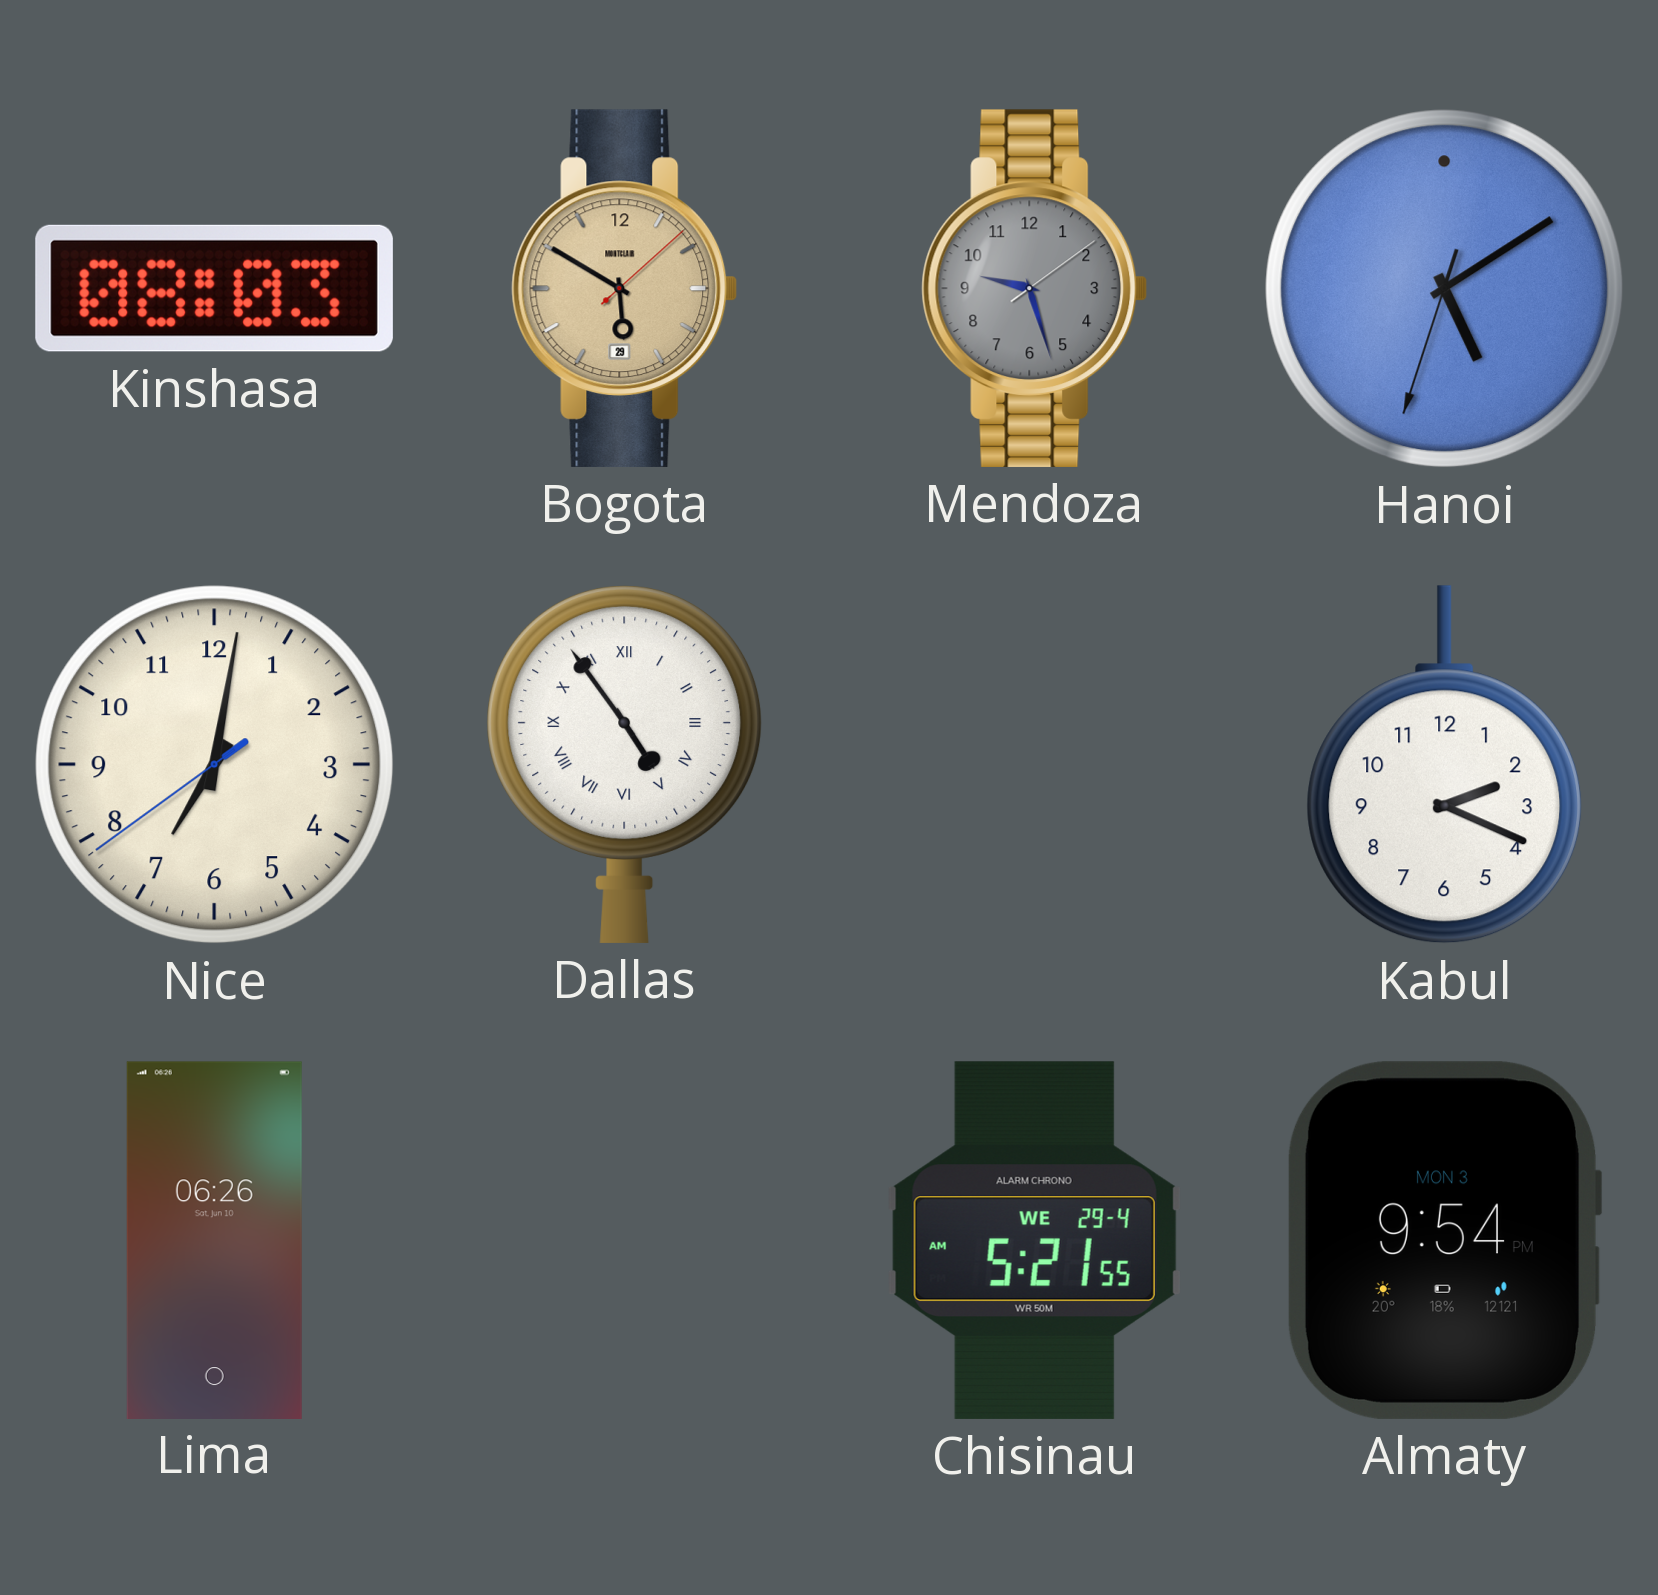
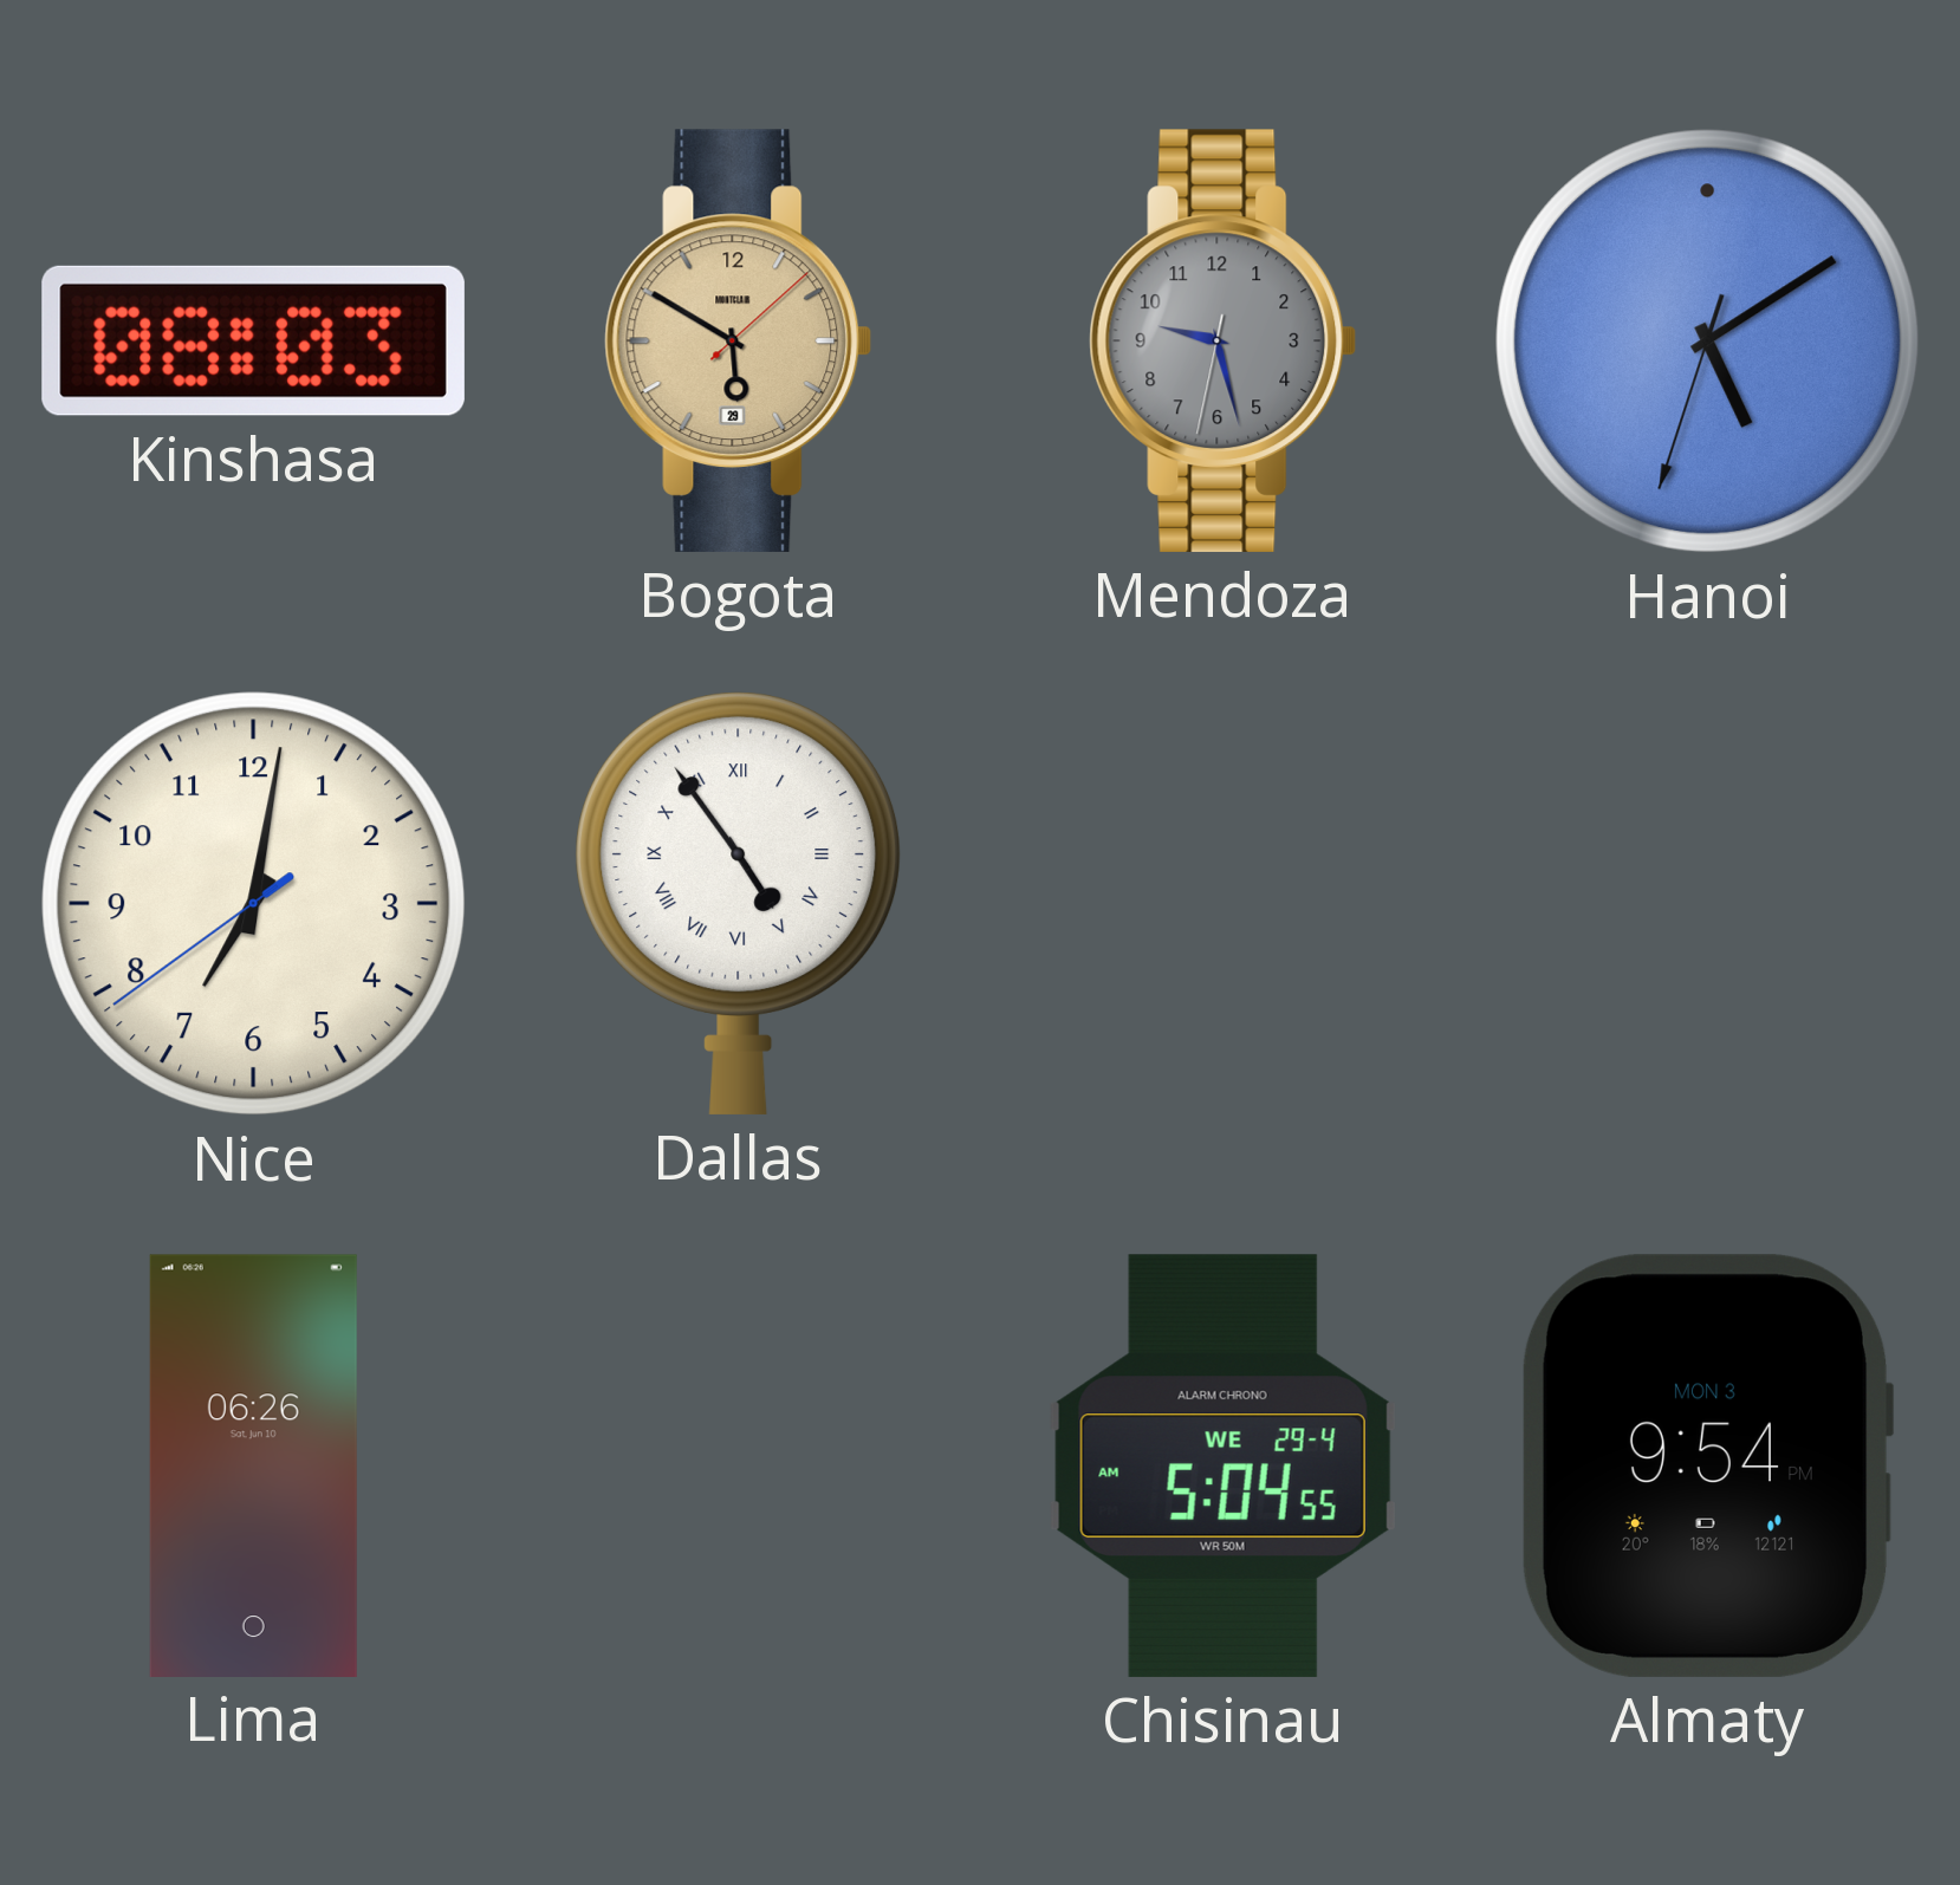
Mendoza: 9:27:09 -> 9:27:32 (1224, 340)
Kabul: 2:19 -> none (1445, 765)
Chisinau: 5:21 -> 5:04 (1222, 1465)
